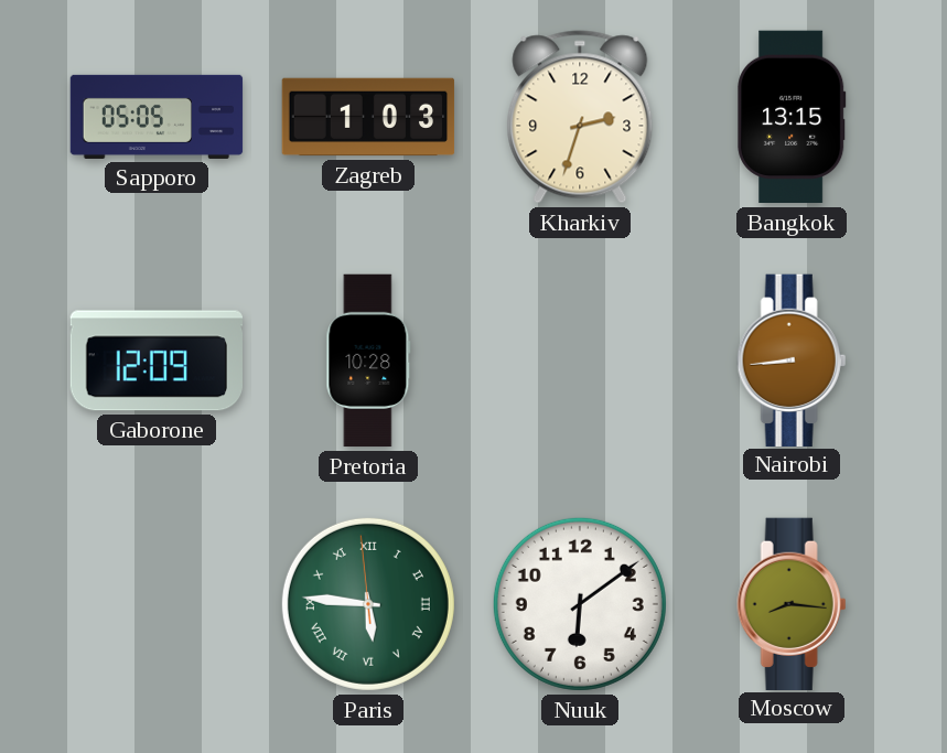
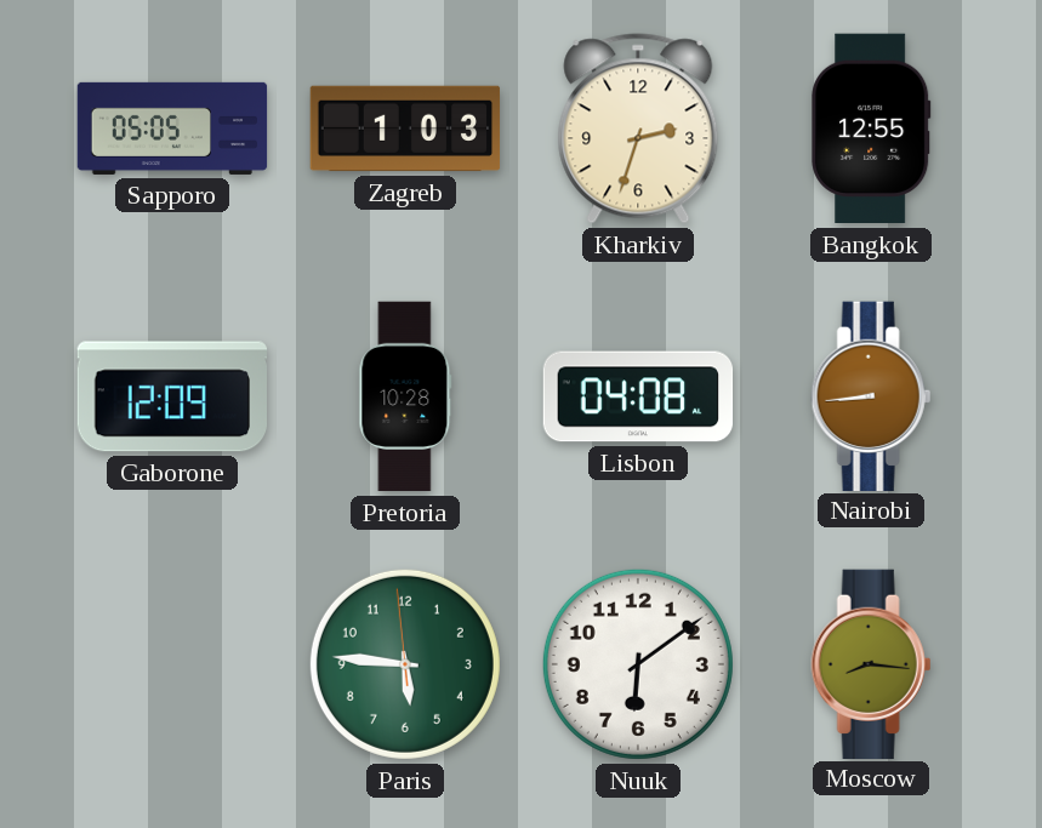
Bangkok: 13:15 -> 12:55 (871, 129)
Lisbon: none -> 04:08 (638, 396)
Paris numerals: Roman -> Arabic (405, 664)
